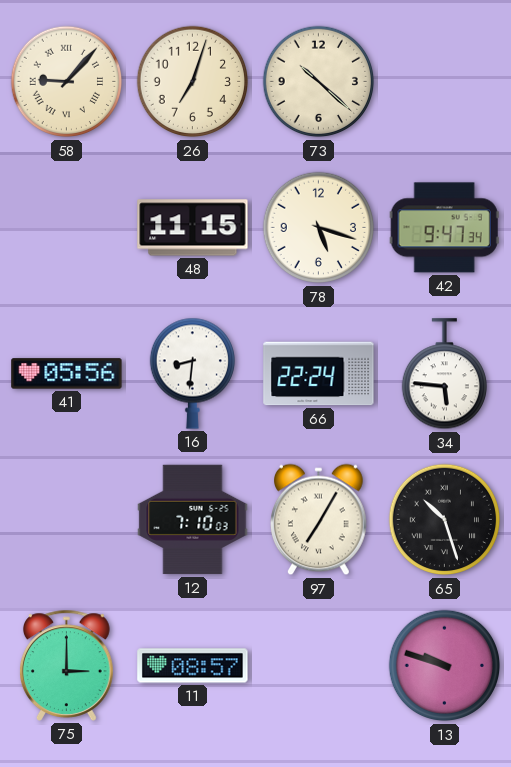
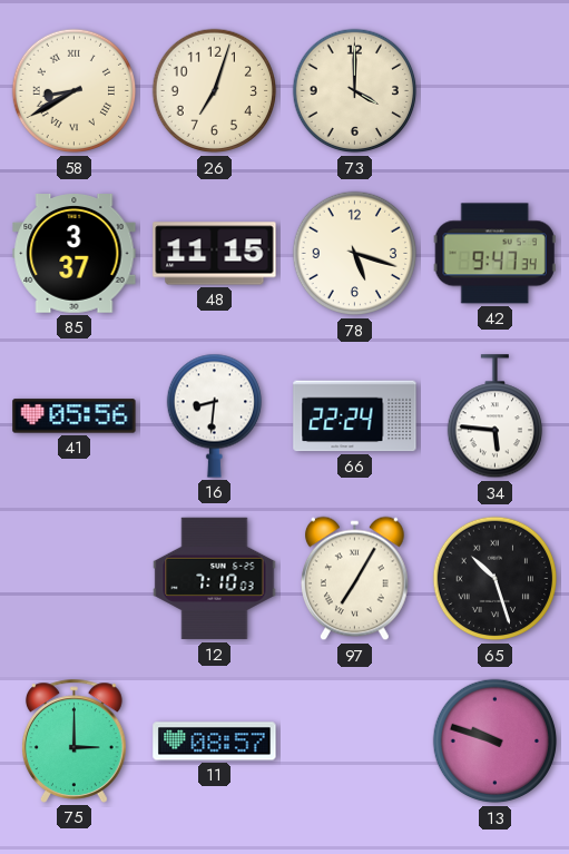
58: 9:07 -> 8:40 (75, 91)
73: 10:22 -> 4:00 (355, 91)
85: none -> 3:37 (75, 254)
